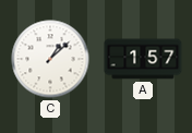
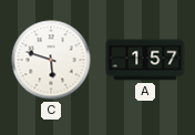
C: 1:08 -> 5:48 (51, 60)
